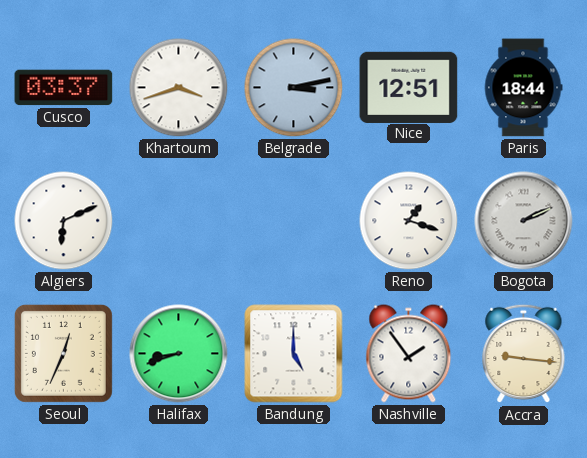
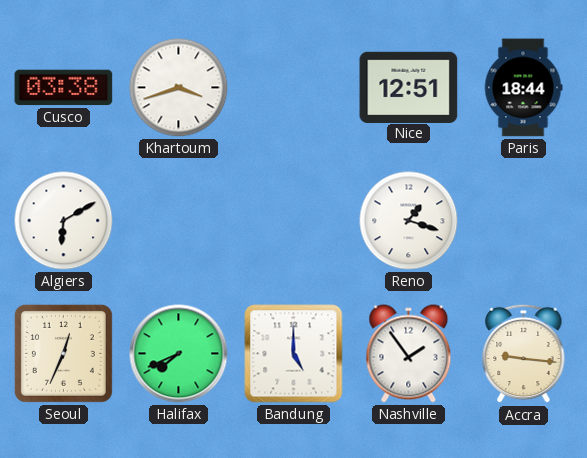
Cusco: 03:37 -> 03:38 (64, 88)
Belgrade: 3:13 -> none (294, 88)
Algiers: 6:11 -> 6:10 (64, 221)
Bogota: 2:11 -> none (524, 221)
Halifax: 8:42 -> 7:41 (179, 354)
